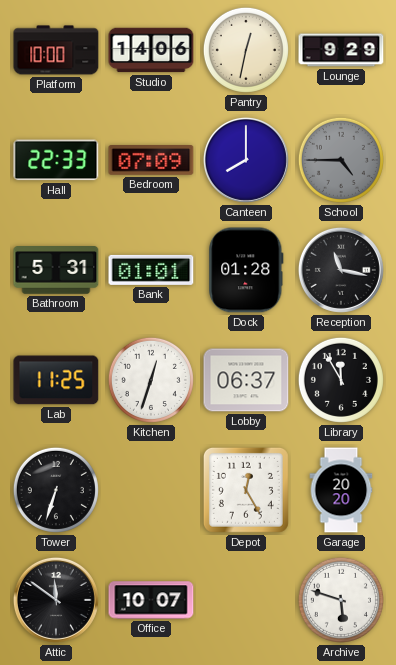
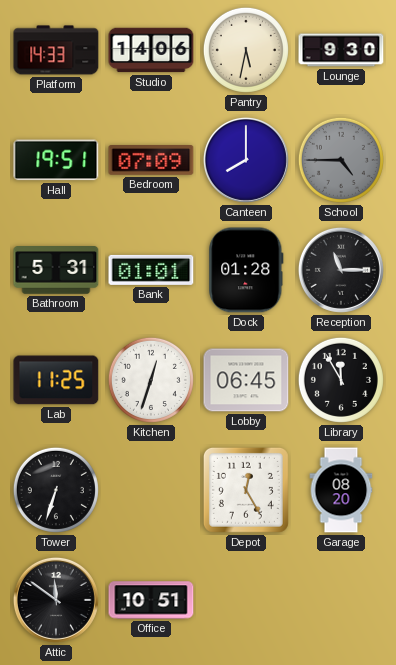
Platform: 10:00 -> 14:33 (56, 50)
Pantry: 12:32 -> 5:32 (246, 50)
Lounge: 9:29 -> 9:30 (341, 50)
Hall: 22:33 -> 19:51 (56, 160)
Reception: 11:17 -> 11:15 (341, 270)
Lobby: 06:37 -> 06:45 (246, 380)
Garage: 20:20 -> 08:20 (341, 490)
Office: 10:07 -> 10:51 (151, 600)
Archive: 5:48 -> none (341, 600)
